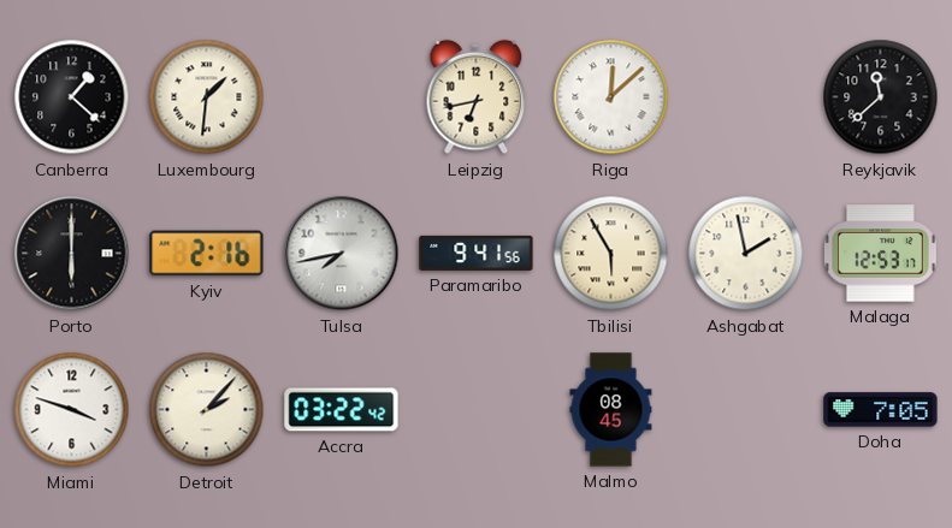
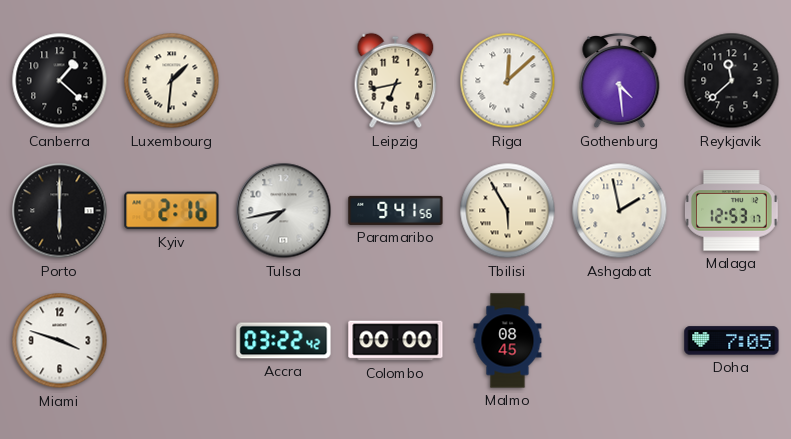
Gothenburg: none -> 4:29 (620, 82)
Detroit: 2:07 -> none (207, 410)
Colombo: none -> 00:00 (396, 341)
